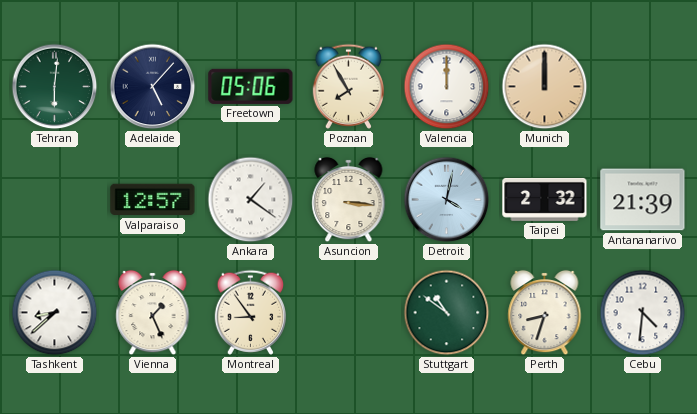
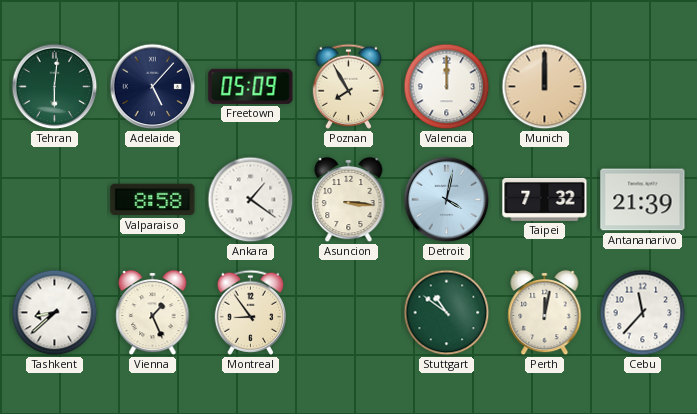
Freetown: 05:06 -> 05:09 (251, 86)
Valparaiso: 12:57 -> 8:58 (153, 200)
Taipei: 2:32 -> 7:32 (545, 199)
Perth: 8:33 -> 12:02 (545, 313)
Cebu: 4:31 -> 11:37 (643, 313)
